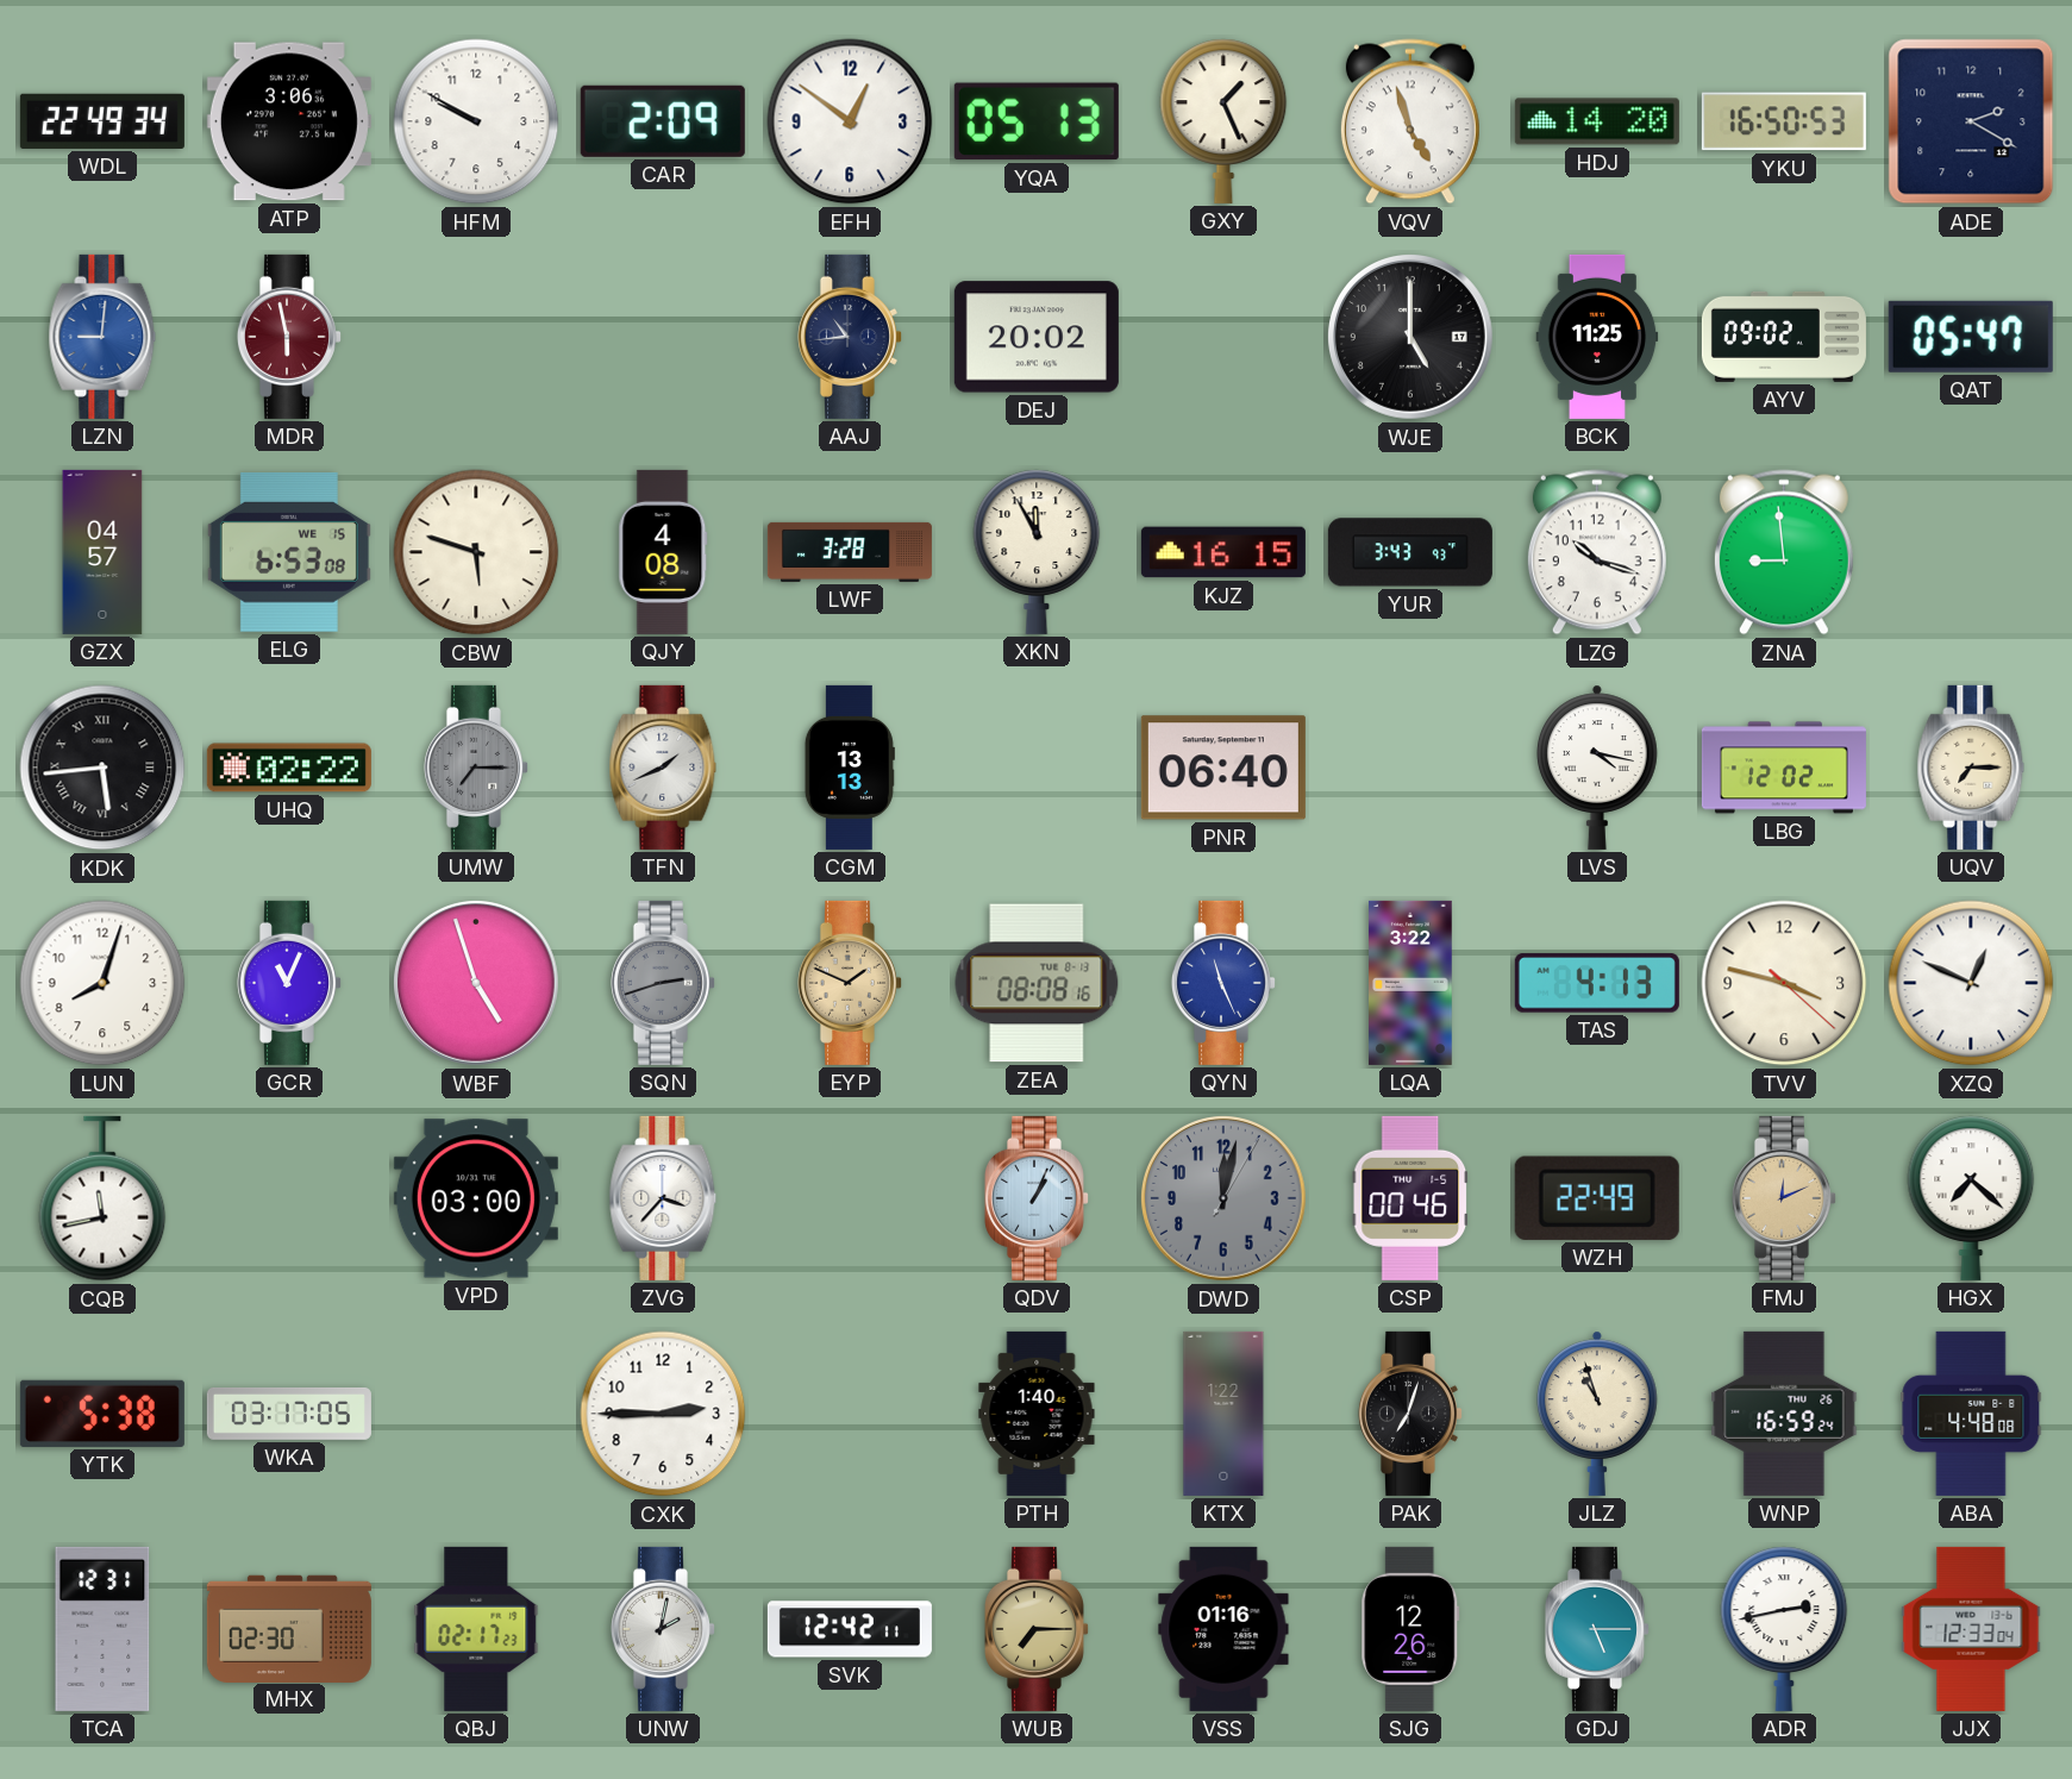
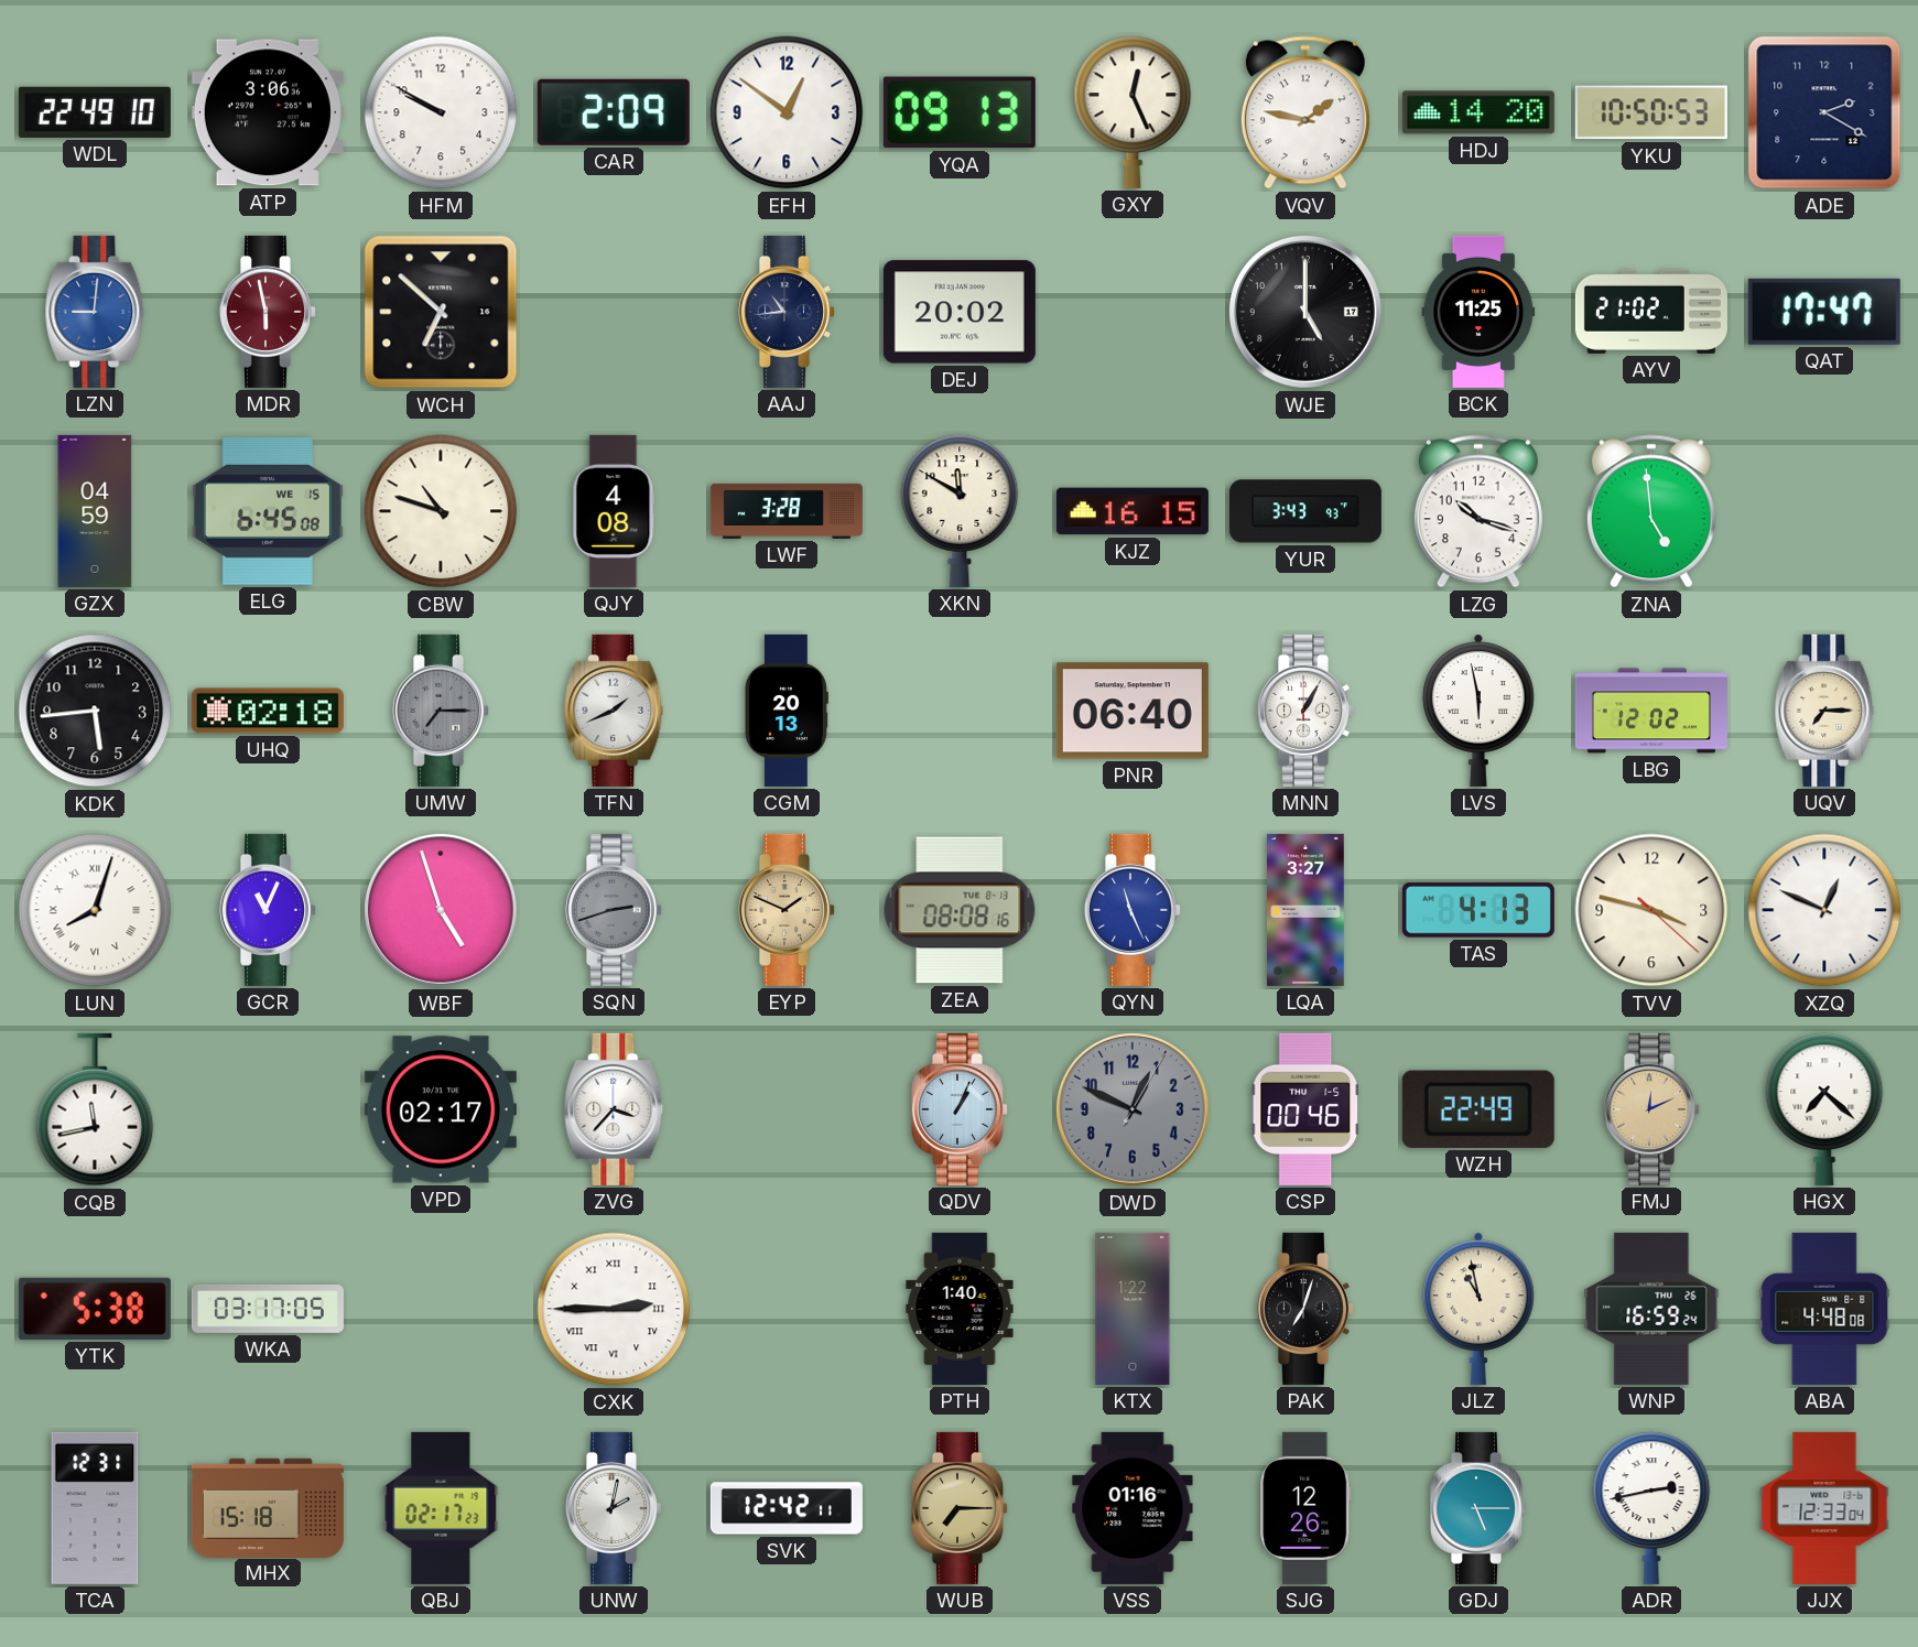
WDL: 22:49:34 -> 22:49:10 (95, 112)
YQA: 05:13 -> 09:13 (960, 112)
GXY: 1:26 -> 12:26 (1133, 112)
VQV: 4:57 -> 1:47 (1305, 112)
YKU: 16:50 -> 10:50 (1651, 112)
WCH: none -> 6:52 (441, 312)
AYV: 09:02 -> 21:02 (1651, 312)
QAT: 05:47 -> 17:47 (1824, 312)
GZX: 04:57 -> 04:59 (95, 511)
ELG: 6:53 -> 6:45 (268, 512)
CBW: 5:48 -> 10:48 (441, 511)
XKN: 11:55 -> 11:50 (960, 511)
ZNA: 8:59 -> 4:59 (1651, 511)
KDK numerals: Roman -> Arabic (95, 711)
UHQ: 02:22 -> 02:18 (268, 711)
CGM: 13:13 -> 20:13 (787, 711)
MNN: none -> 1:05 (1304, 711)
LVS: 4:17 -> 5:58 (1480, 711)
LUN numerals: Arabic -> Roman (95, 910)
LQA: 3:22 -> 3:27 (1305, 910)
VPD: 03:00 -> 02:17 (441, 1109)
DWD: 12:02 -> 12:49 (1133, 1109)
CXK numerals: Arabic -> Roman (614, 1309)
JLZ: 10:57 -> 10:58 (1480, 1309)
MHX: 02:30 -> 15:18 (268, 1507)
